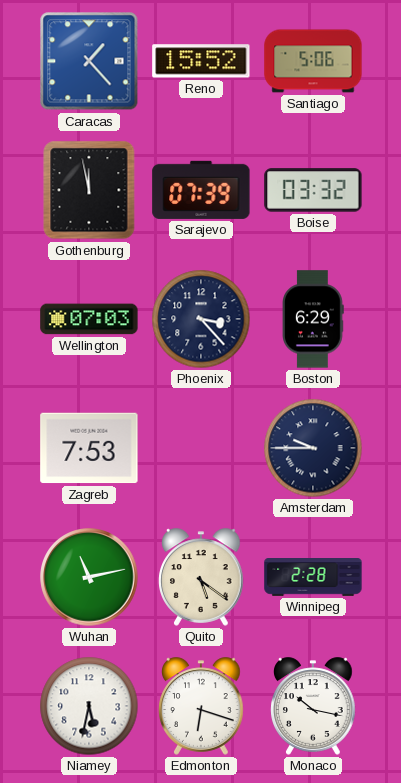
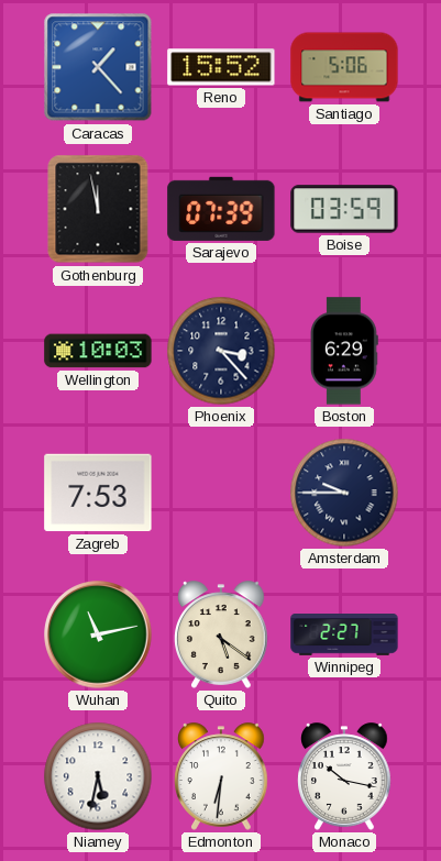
Boise: 03:32 -> 03:59 (344, 209)
Wellington: 07:03 -> 10:03 (98, 351)
Winnipeg: 2:28 -> 2:27 (344, 636)
Edmonton: 6:18 -> 6:31 (221, 776)
